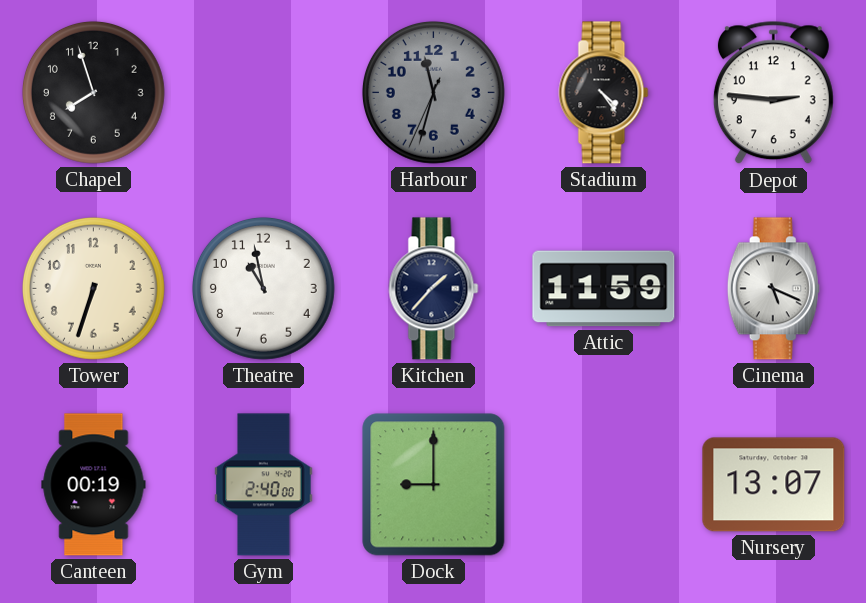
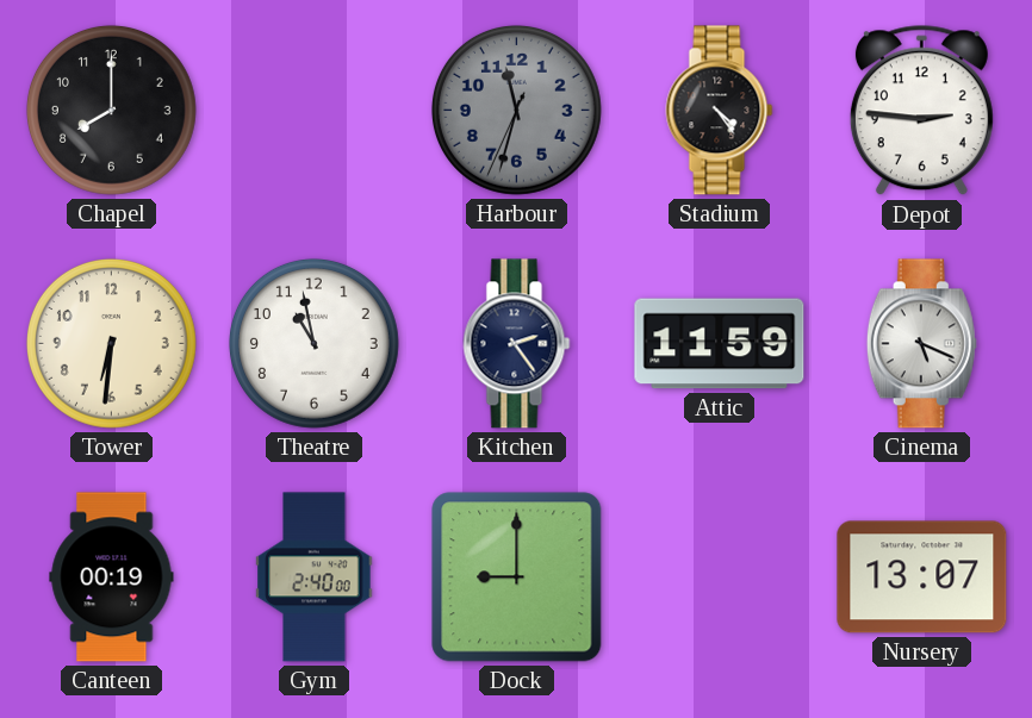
Chapel: 7:57 -> 8:00 (111, 110)
Tower: 6:33 -> 6:31 (111, 343)
Kitchen: 1:37 -> 2:24 (517, 344)
